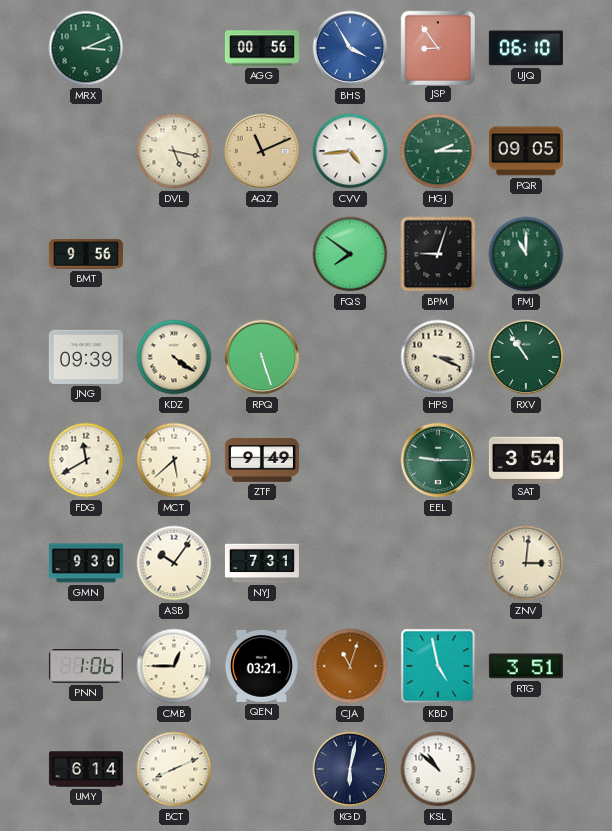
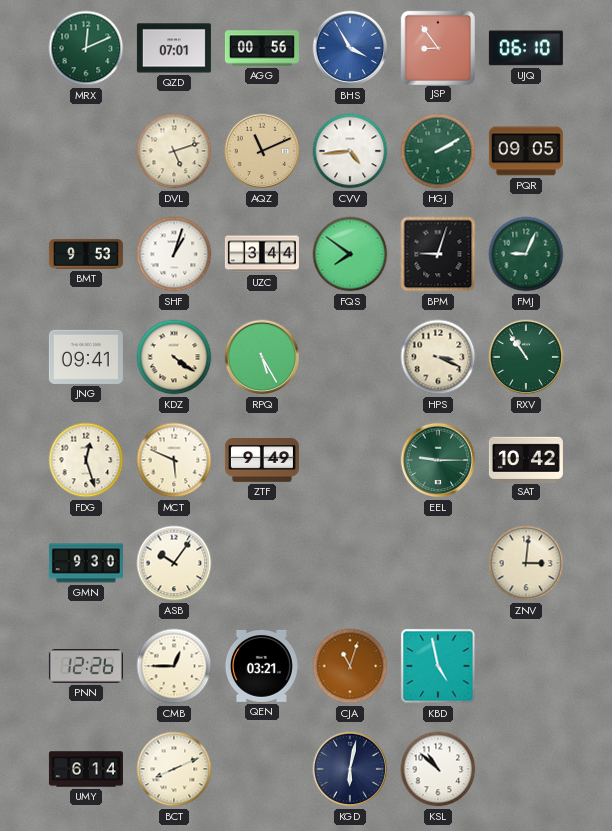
MRX: 3:11 -> 12:11 (86, 48)
QZD: none -> 07:01 (174, 48)
DVL: 5:17 -> 5:12 (174, 151)
HGJ: 2:15 -> 2:10 (438, 151)
BMT: 9:56 -> 9:53 (86, 254)
SHF: none -> 1:03 (174, 254)
UZC: none -> 3:44 (262, 254)
FMJ: 11:00 -> 9:04 (526, 254)
JNG: 09:39 -> 09:41 (86, 357)
RPQ: 5:27 -> 5:25 (262, 357)
FDG: 11:40 -> 12:27 (86, 460)
MCT: 5:38 -> 5:49 (174, 460)
SAT: 3:54 -> 10:42 (526, 459)
NYJ: 7:31 -> none (262, 563)
PNN: 1:06 -> 12:26 (86, 666)
RTG: 3:51 -> none (526, 666)
